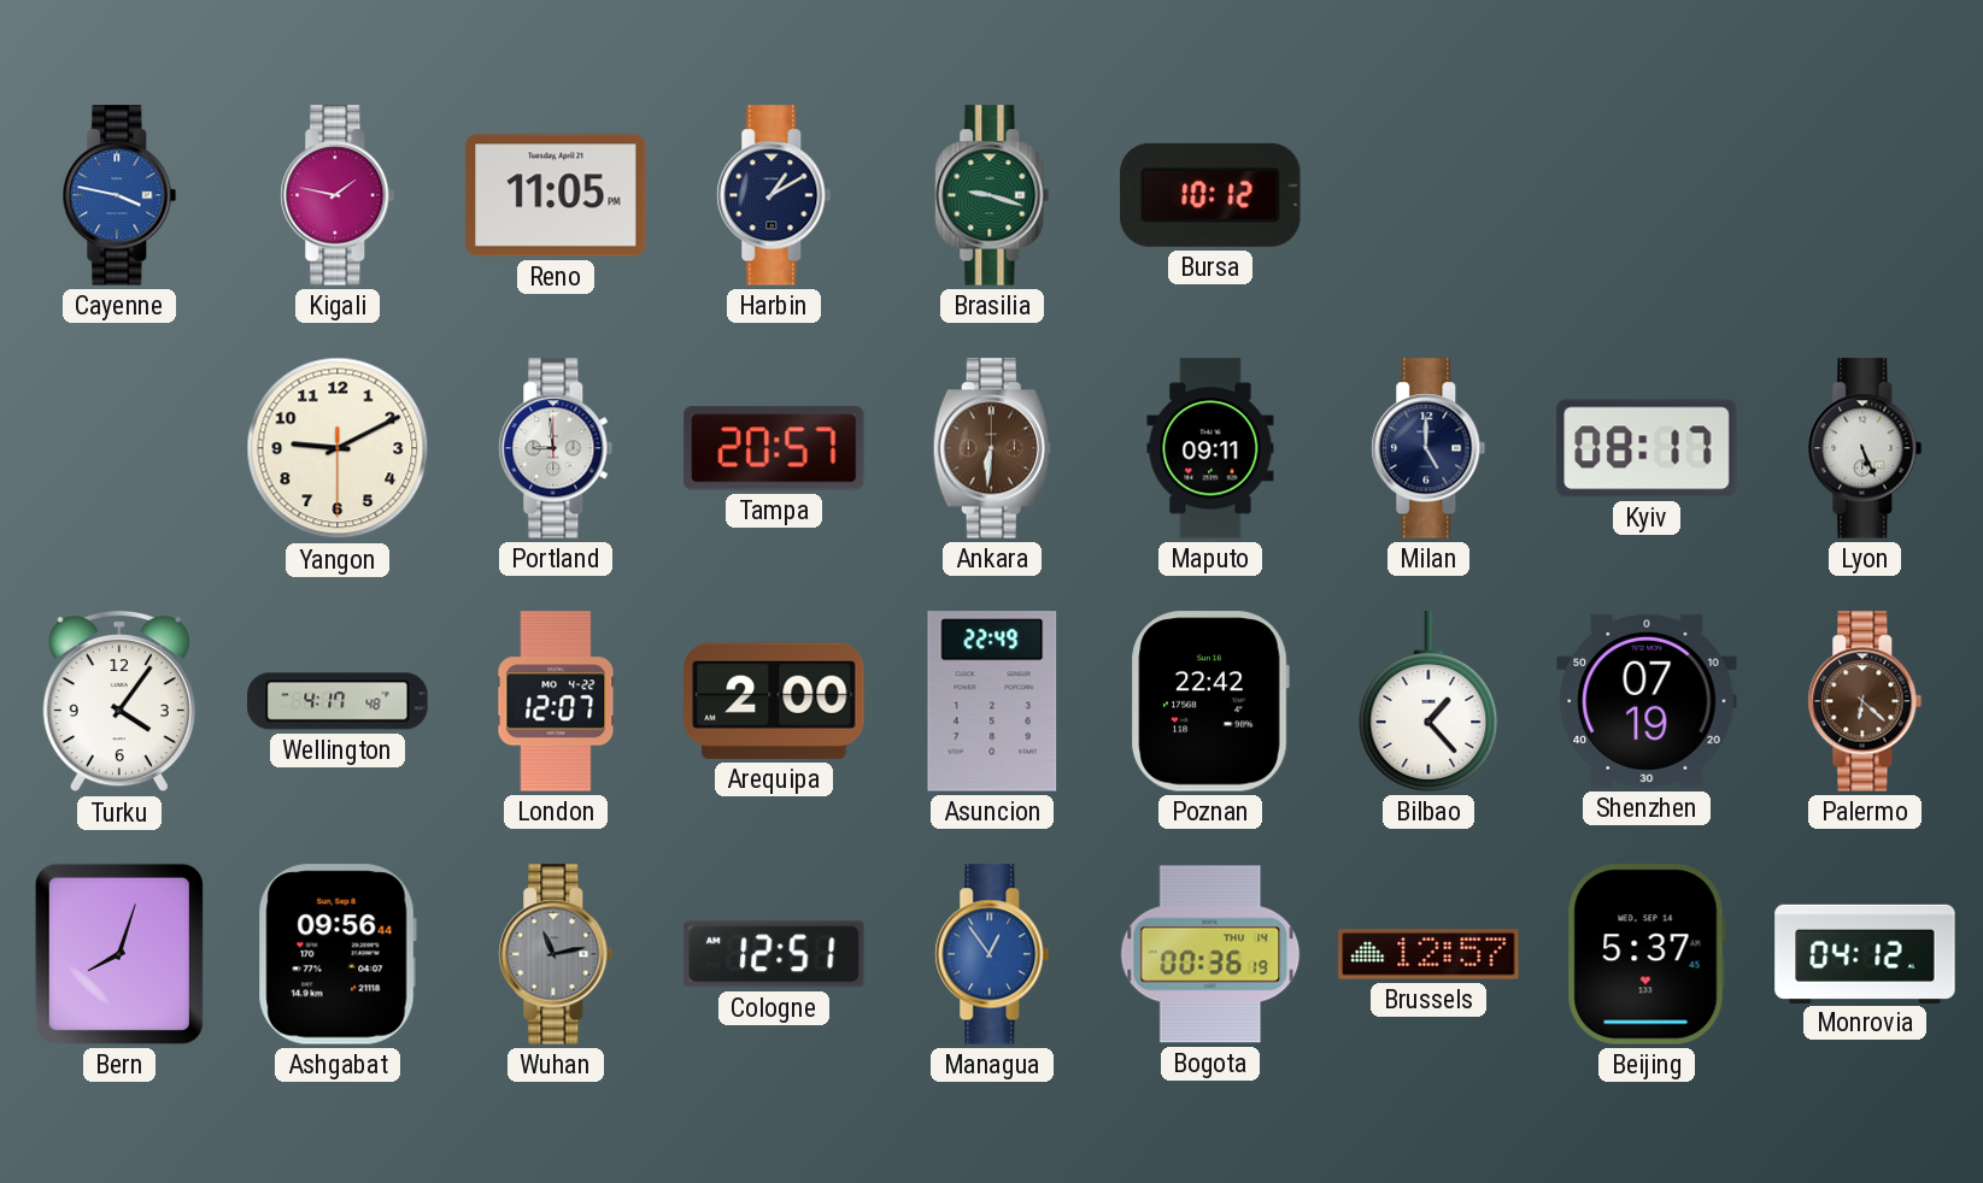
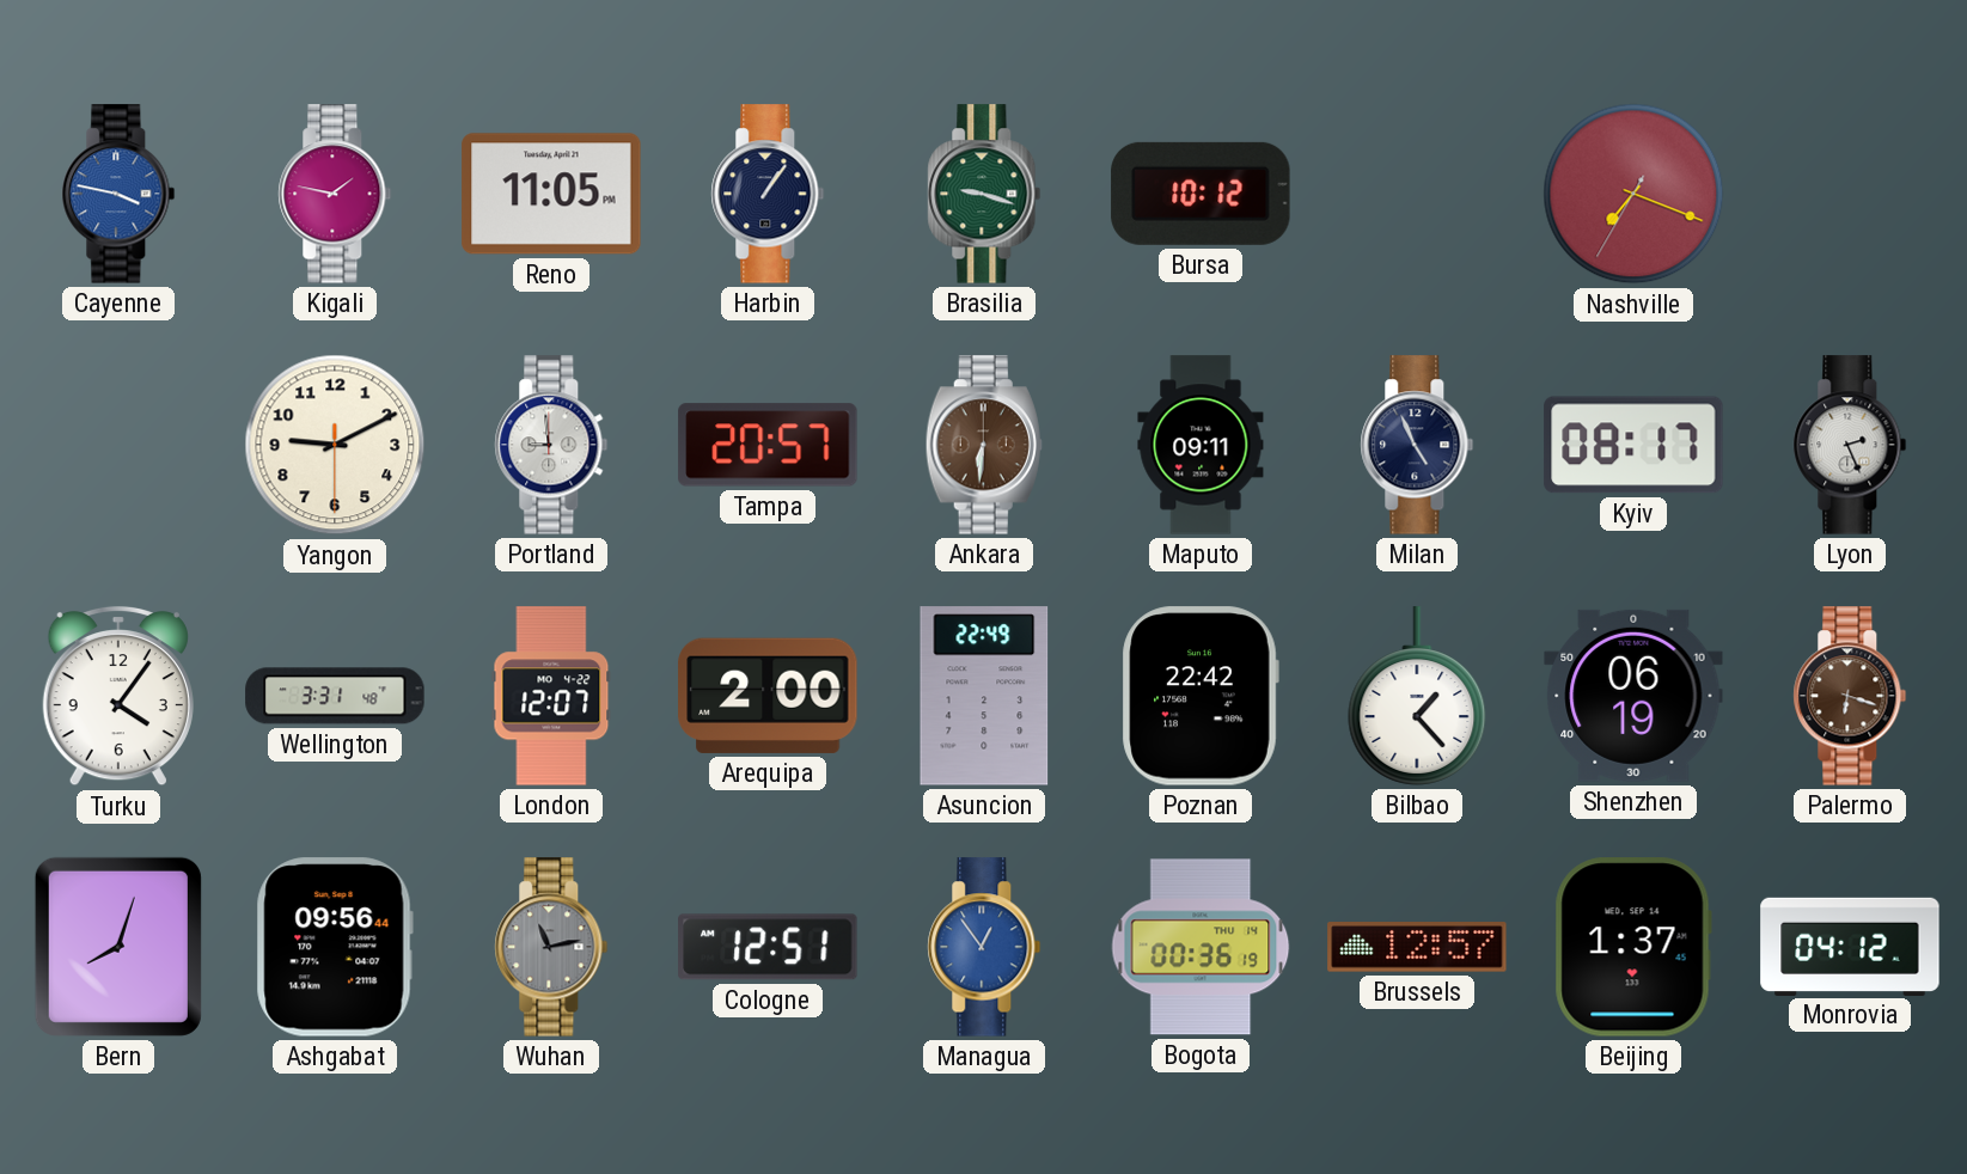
Harbin: 1:10 -> 1:06 (768, 194)
Nashville: none -> 7:18 (1633, 194)
Milan: 5:00 -> 4:56 (1417, 445)
Lyon: 5:26 -> 2:26 (1850, 445)
Wellington: 4:17 -> 3:31 (335, 696)
Shenzhen: 07:19 -> 06:19 (1633, 696)
Palermo: 6:22 -> 6:18 (1850, 696)
Beijing: 5:37 -> 1:37 (1633, 947)
